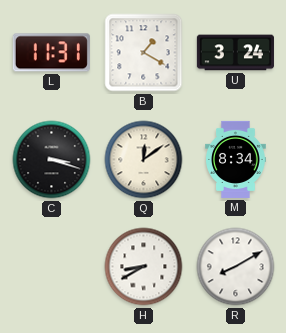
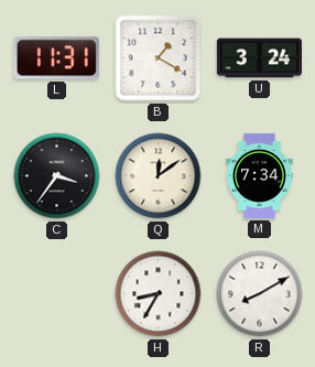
C: 3:18 -> 3:36 (57, 176)
M: 8:34 -> 7:34 (260, 175)
H: 8:40 -> 8:35 (159, 294)
